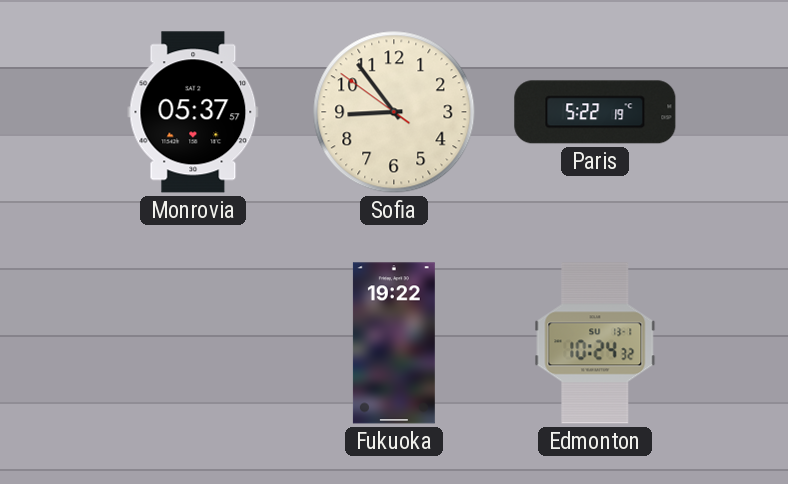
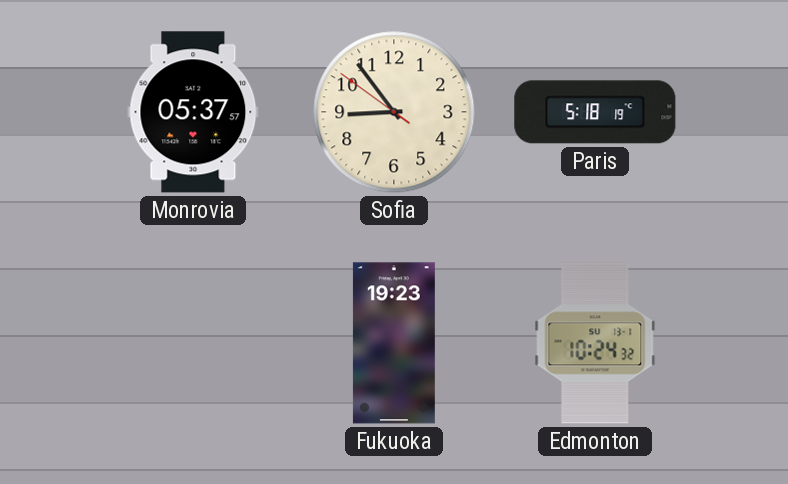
Paris: 5:22 -> 5:18 (595, 112)
Fukuoka: 19:22 -> 19:23 (394, 343)
